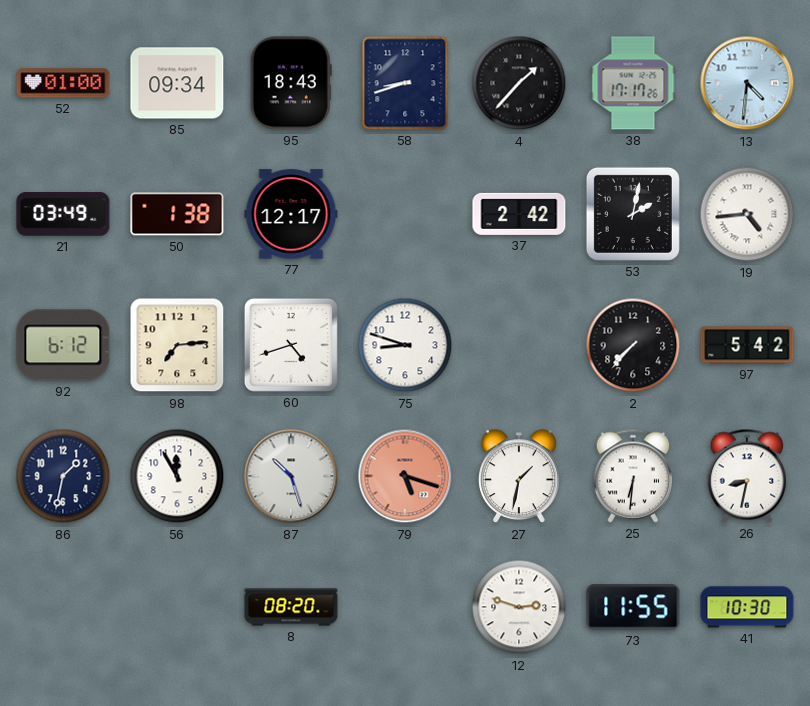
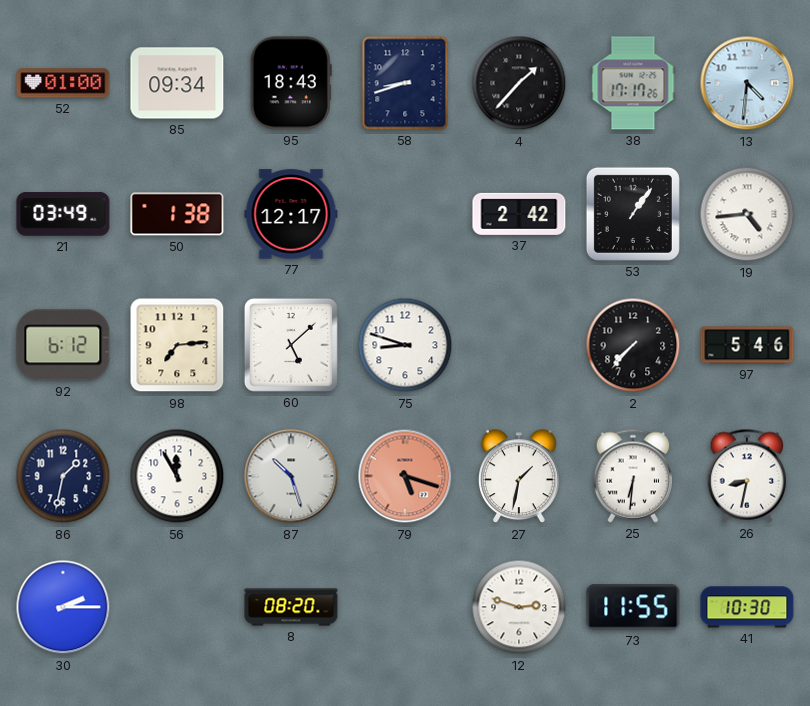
53: 2:02 -> 1:06 (633, 214)
60: 4:42 -> 5:08 (291, 345)
97: 5:42 -> 5:46 (747, 345)
30: none -> 2:15 (63, 607)
